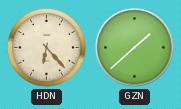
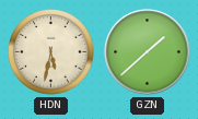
HDN: 6:23 -> 5:32 (51, 52)
